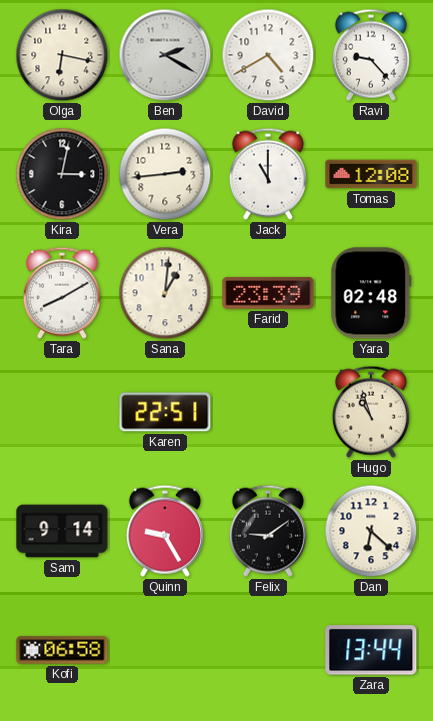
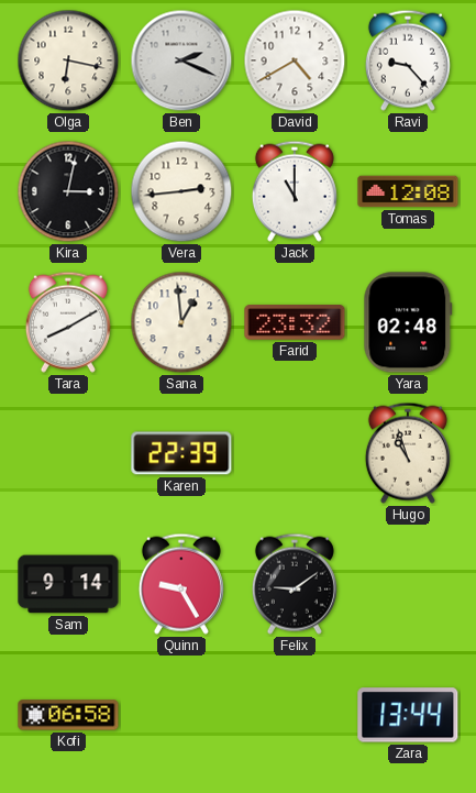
Ben: 2:20 -> 2:19 (181, 60)
Sana: 1:01 -> 12:59 (181, 322)
Farid: 23:39 -> 23:32 (295, 322)
Karen: 22:51 -> 22:39 (181, 453)
Dan: 6:22 -> none (371, 531)
